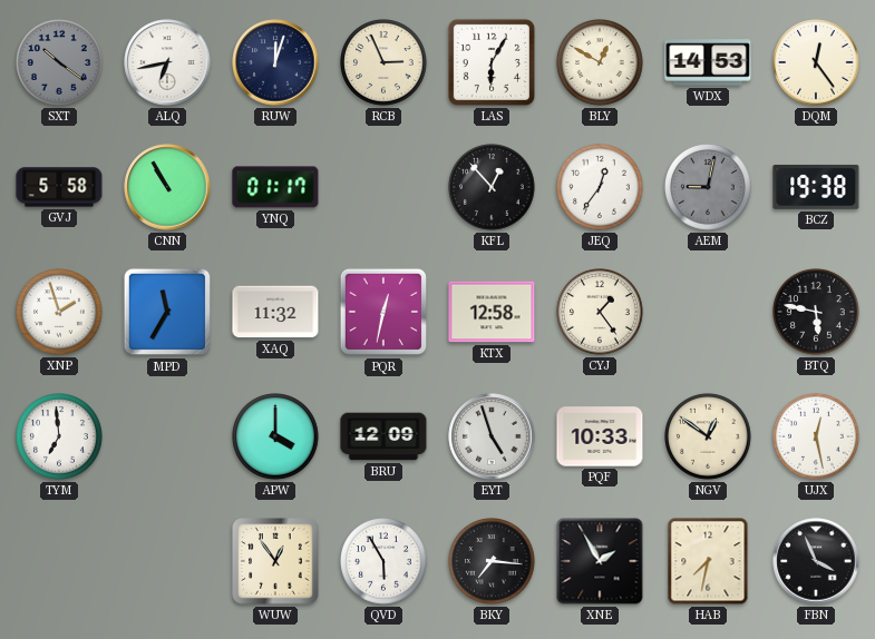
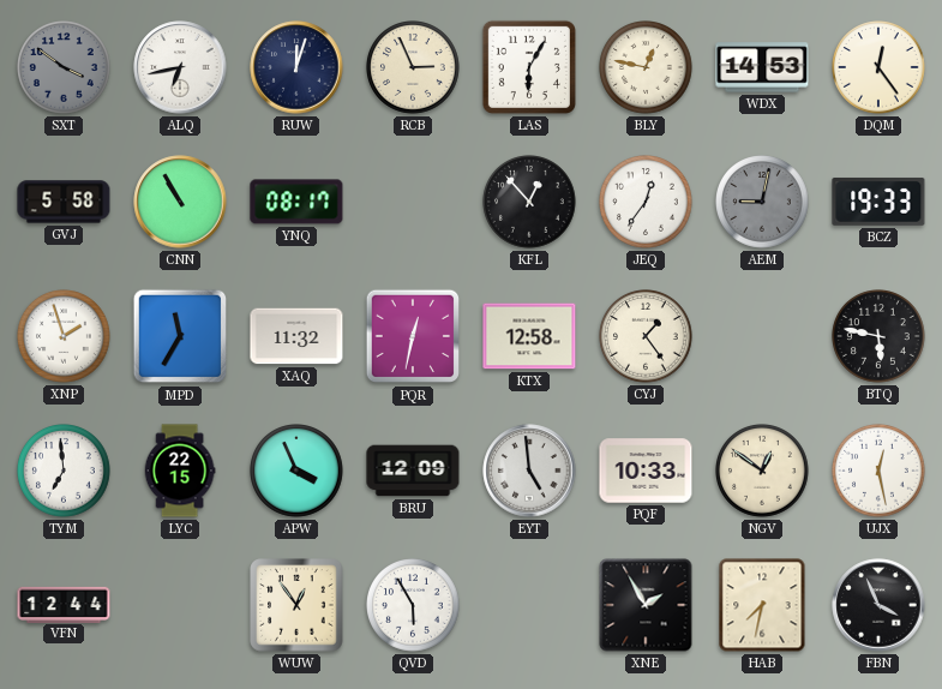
SXT: 10:21 -> 3:51 (65, 68)
BLY: 12:50 -> 12:47 (647, 68)
YNQ: 01:17 -> 08:17 (296, 202)
BCZ: 19:38 -> 19:33 (878, 202)
LYC: none -> 22:15 (180, 471)
APW: 4:00 -> 3:56 (298, 472)
EYT: 4:57 -> 4:59 (529, 471)
VFN: none -> 12:44 (64, 604)
BKY: 7:16 -> none (493, 562)
